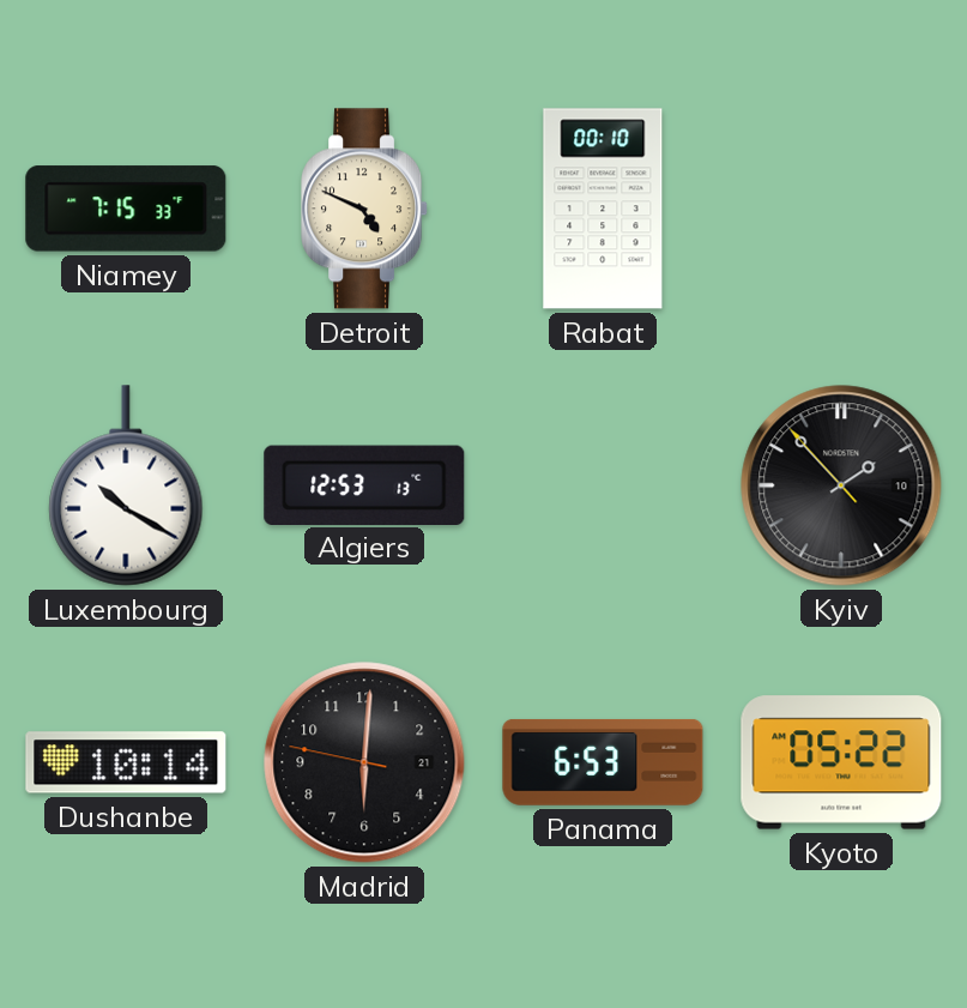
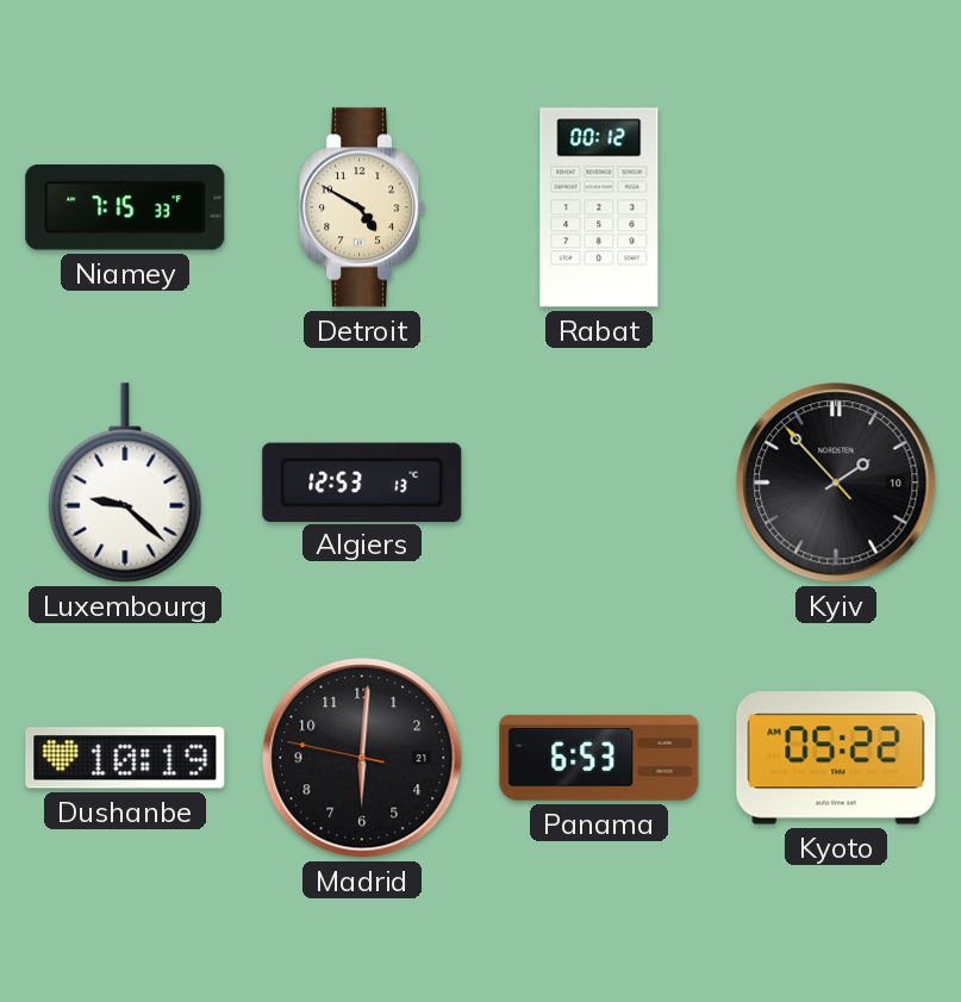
Detroit: 4:49 -> 4:50 (363, 207)
Rabat: 00:10 -> 00:12 (599, 207)
Luxembourg: 10:20 -> 9:22 (125, 483)
Dushanbe: 10:14 -> 10:19 (125, 758)
